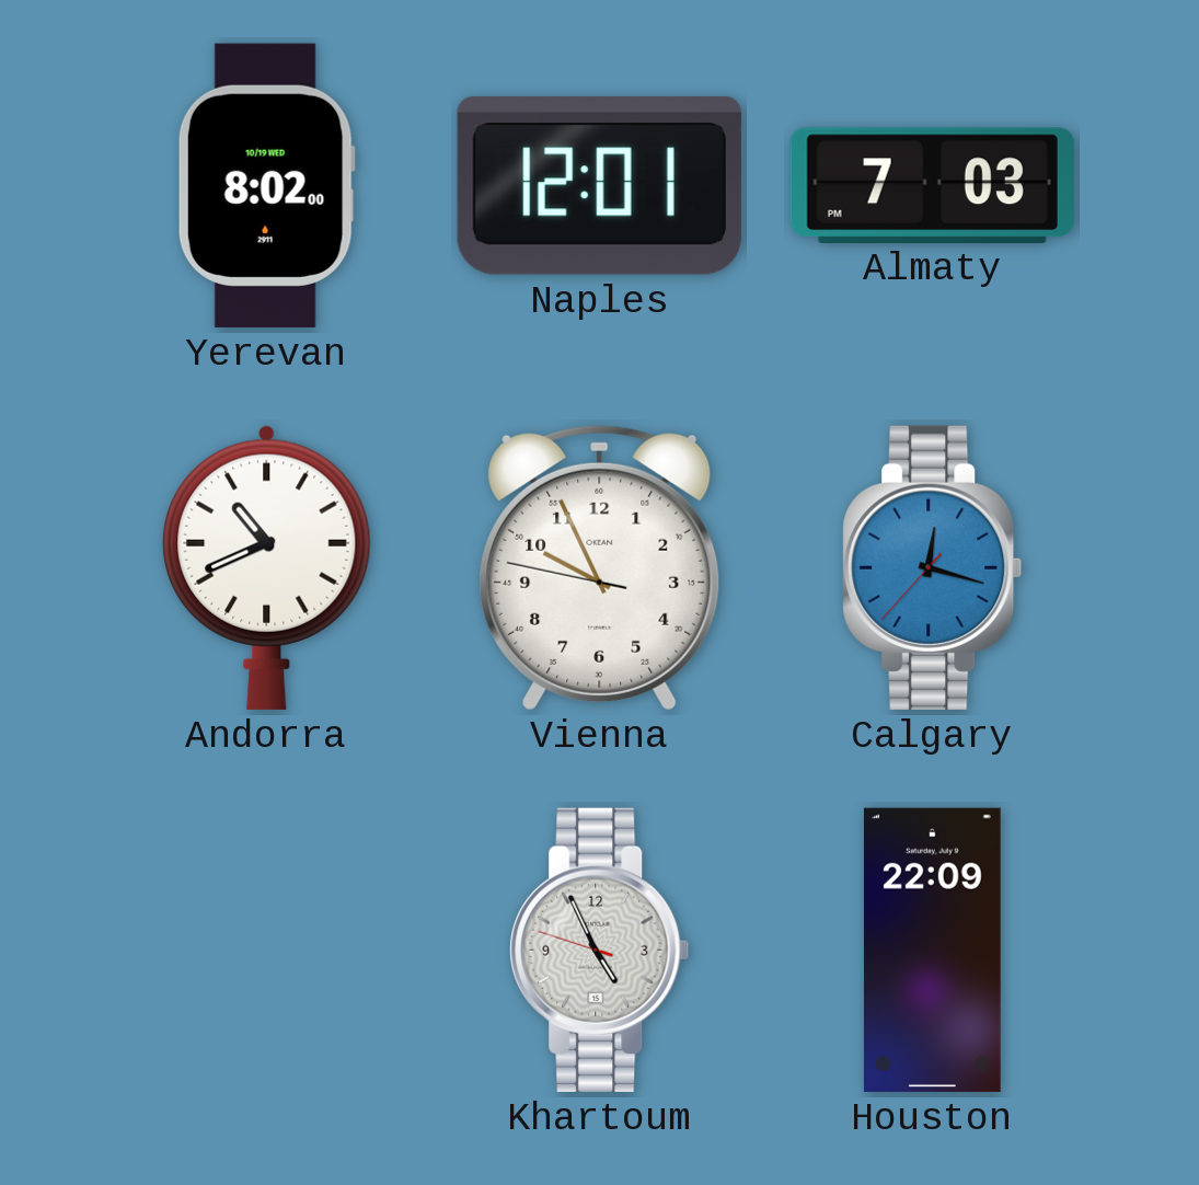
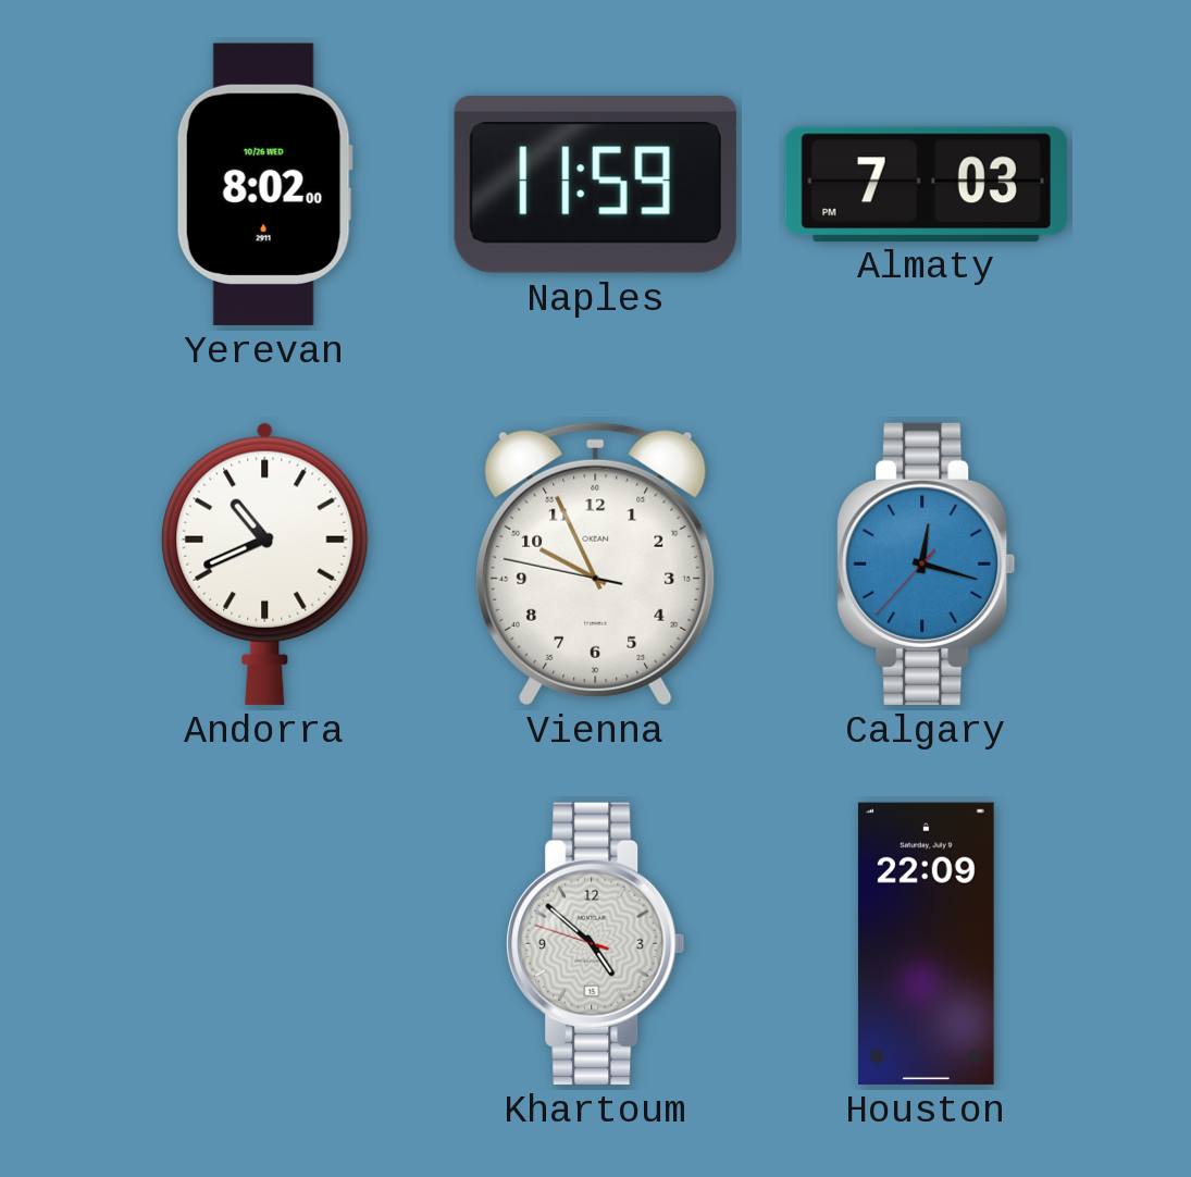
Yerevan date: 10/19 WED -> 10/26 WED (264, 184)
Naples: 12:01 -> 11:59 (595, 184)
Khartoum: 4:55 -> 4:51 (596, 943)
